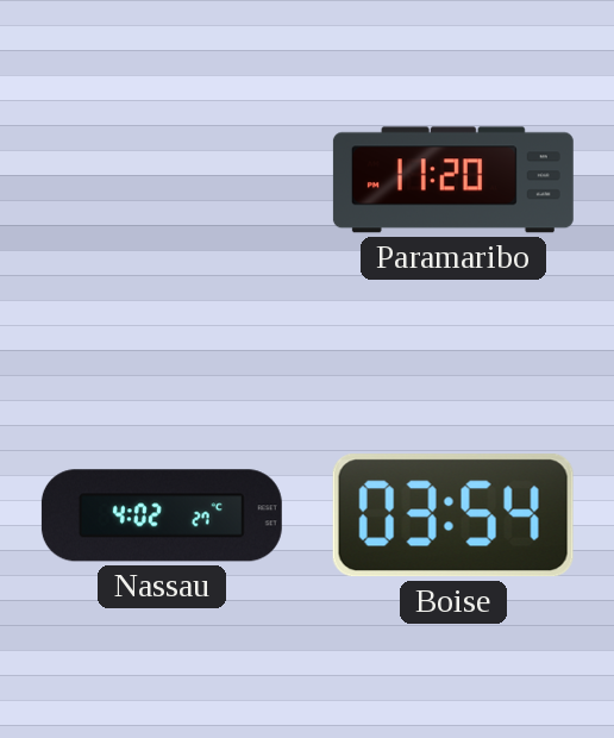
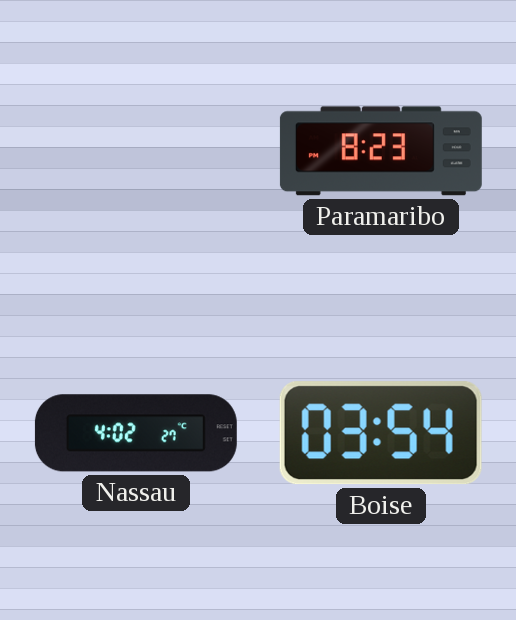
Paramaribo: 11:20 -> 8:23 (381, 151)
